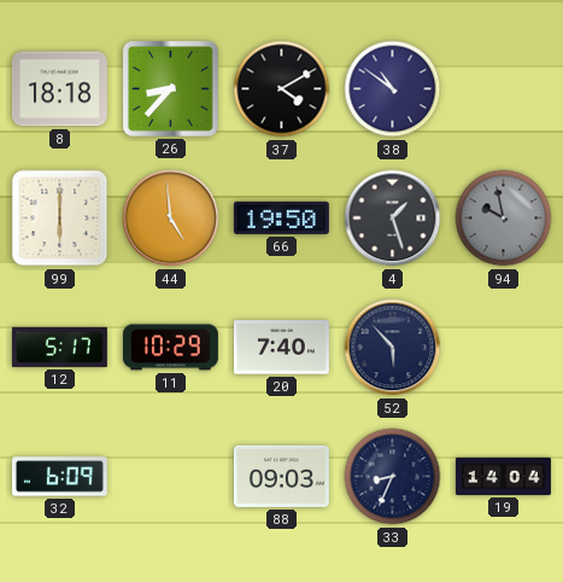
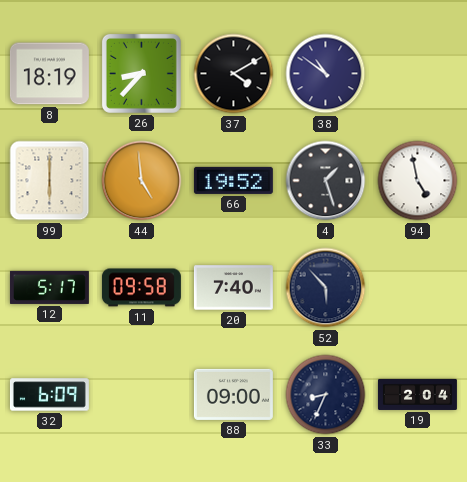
8: 18:18 -> 18:19 (49, 74)
66: 19:50 -> 19:52 (233, 180)
94: 9:58 -> 4:58 (418, 181)
94 dial: grey -> white (418, 181)
11: 10:29 -> 09:58 (141, 288)
88: 09:03 -> 09:00 (233, 394)
19: 14:04 -> 2:04 (417, 394)
